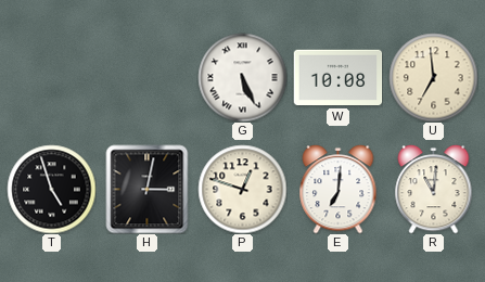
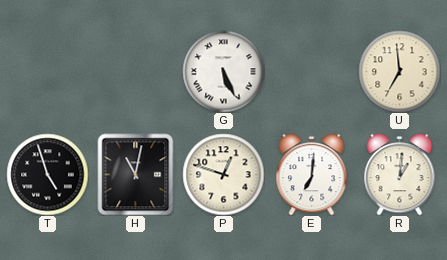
W: 10:08 -> none (337, 78)
H: 3:02 -> 11:02 (136, 174)
R: 11:01 -> 1:01 (400, 175)
